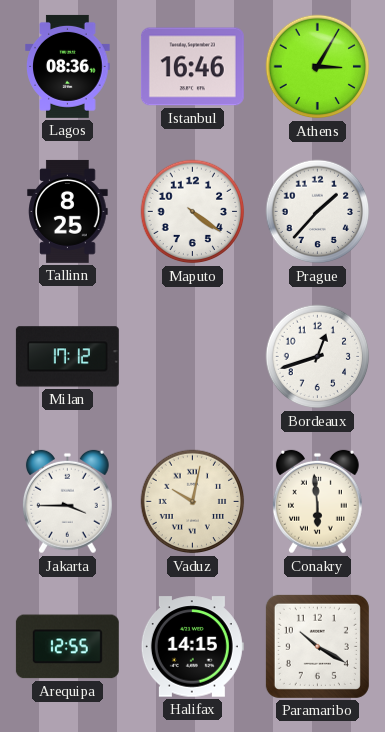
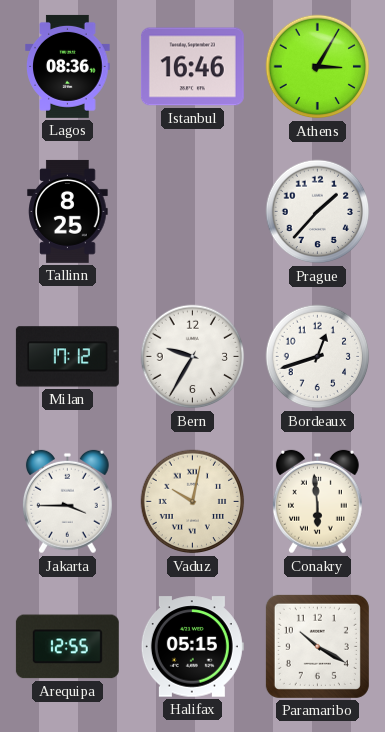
Maputo: 4:21 -> none (193, 212)
Bern: none -> 9:35 (193, 357)
Halifax: 14:15 -> 05:15 (192, 647)
